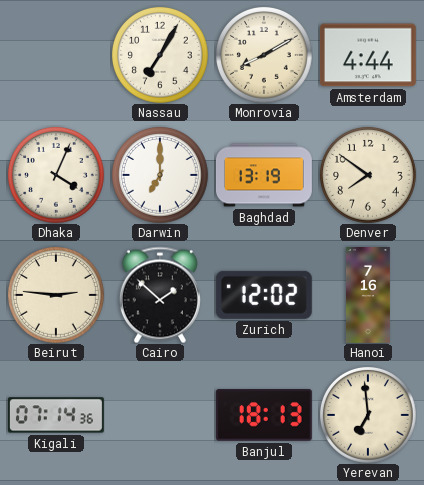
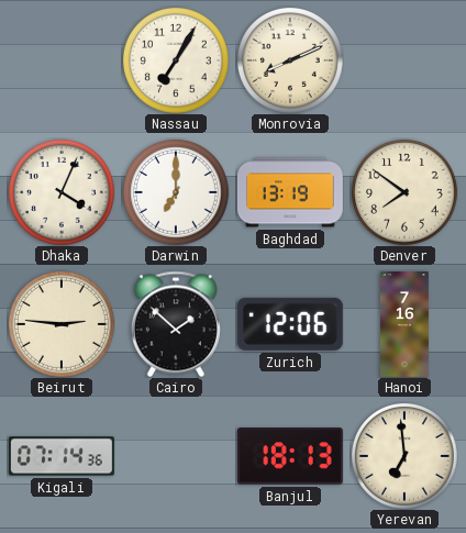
Monrovia: 8:10 -> 8:11 (290, 60)
Amsterdam: 4:44 -> none (368, 55)
Zurich: 12:02 -> 12:06 (290, 324)
